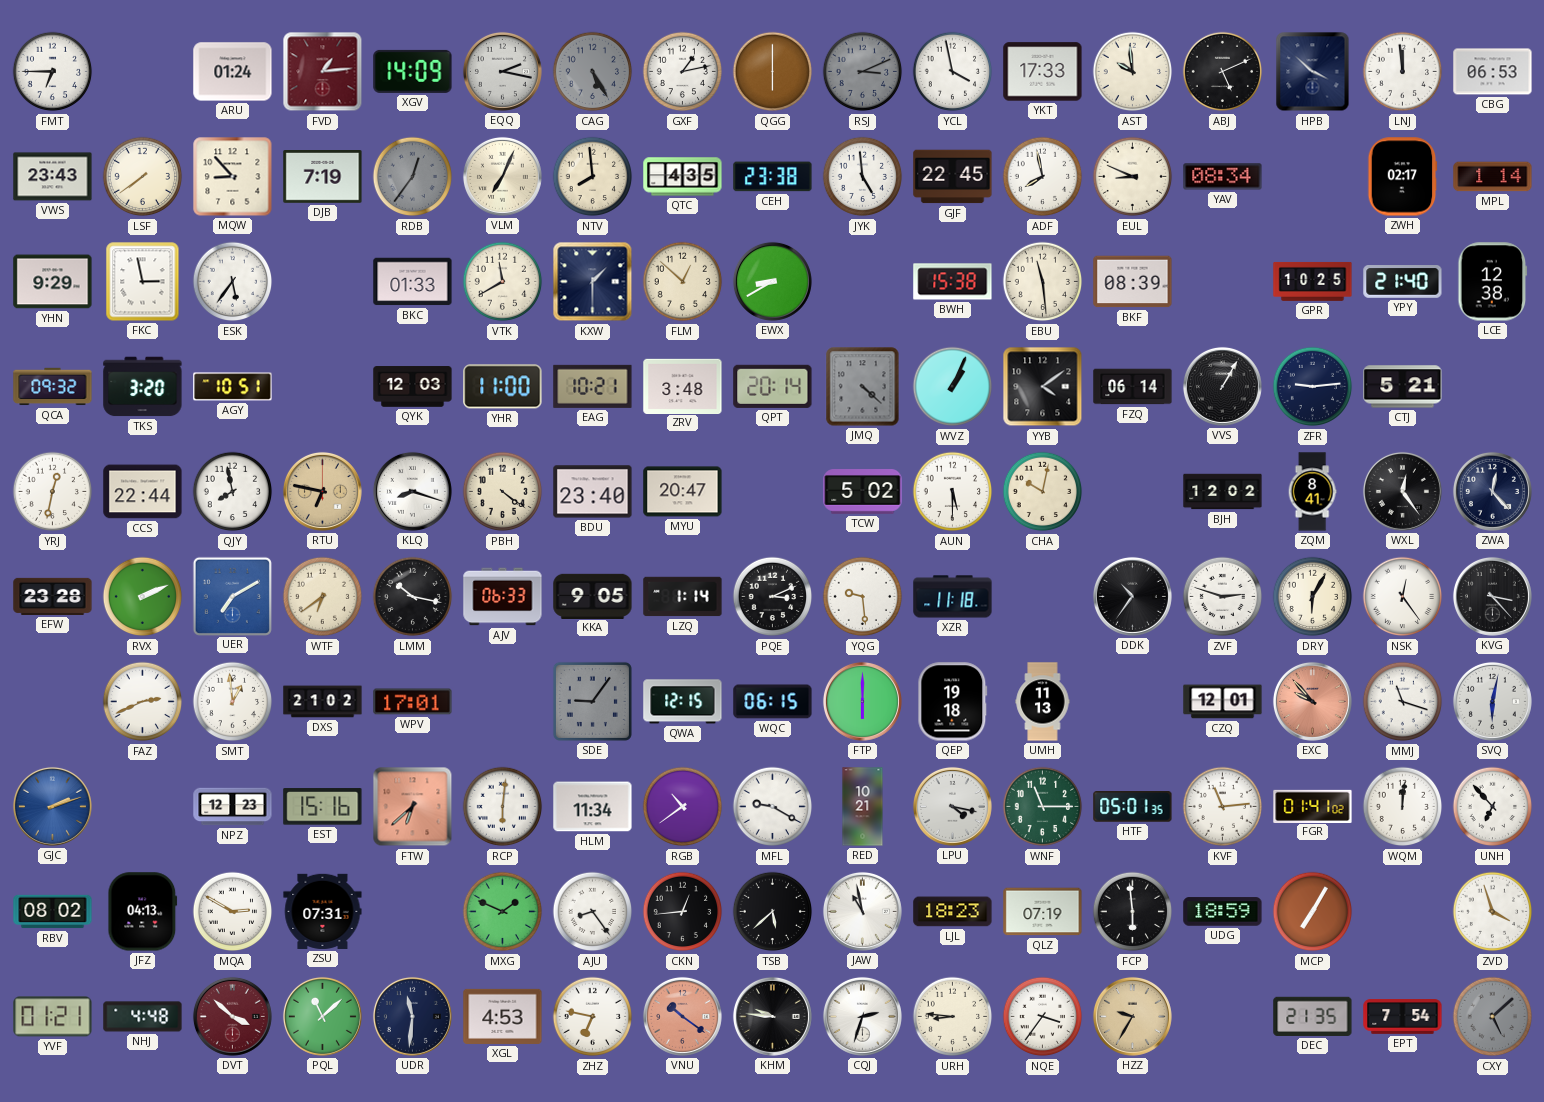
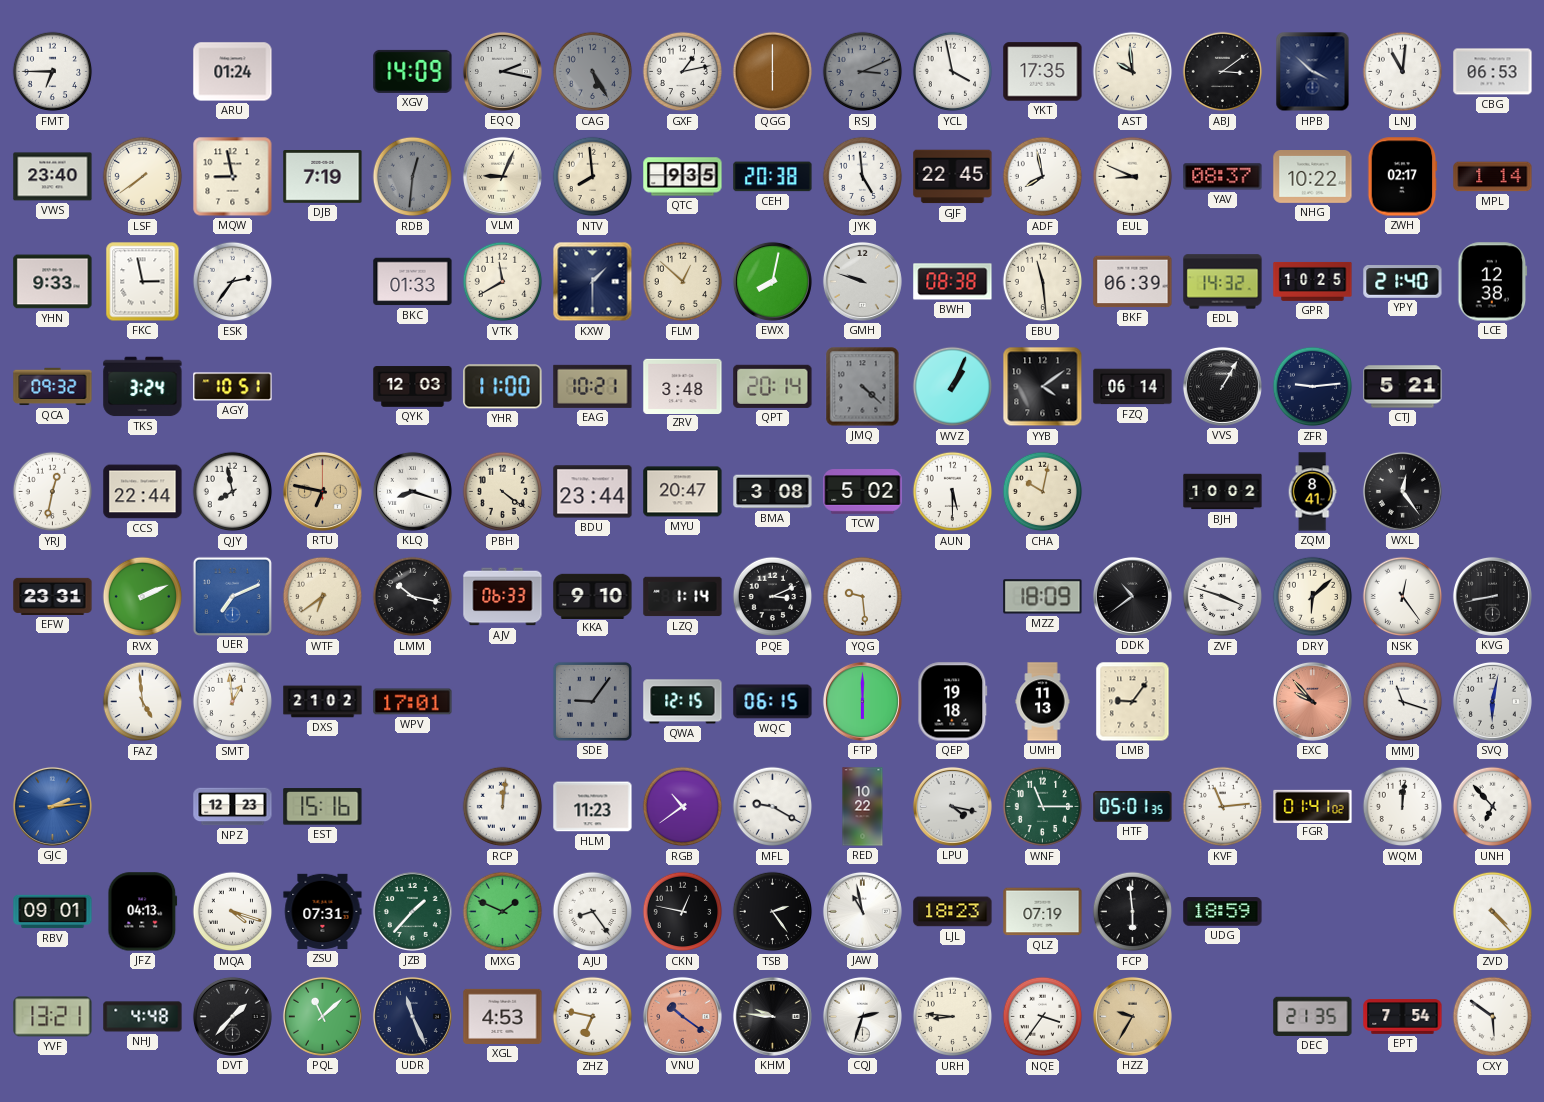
FVD: 1:14 -> none (323, 72)
YKT: 17:33 -> 17:35 (1043, 72)
ABJ: 5:11 -> 3:09 (1223, 72)
LNJ: 11:59 -> 11:01 (1403, 72)
VWS: 23:43 -> 23:40 (53, 177)
MQW: 8:53 -> 8:58 (233, 177)
RDB: 12:36 -> 12:31 (413, 177)
VLM: 7:04 -> 9:04 (502, 176)
QTC: 4:35 -> 9:35 (683, 177)
CEH: 23:38 -> 20:38 (773, 177)
YAV: 08:34 -> 08:37 (1223, 177)
NHG: none -> 10:22 (1313, 177)
YHN: 9:29 -> 9:33 (53, 282)
ESK: 5:36 -> 2:36 (233, 282)
EWX: 8:40 -> 8:02 (772, 281)
GMH: none -> 9:48 (862, 281)
BWH: 15:38 -> 08:38 (953, 282)
BKF: 08:39 -> 06:39 (1133, 282)
EDL: none -> 14:32 (1223, 282)
TKS: 3:20 -> 3:24 (143, 387)
BDU: 23:40 -> 23:44 (593, 492)
BMA: none -> 3:08 (773, 492)
BJH: 12:02 -> 10:02 (1223, 492)
ZWA: 12:23 -> none (1492, 491)
EFW: 23:28 -> 23:31 (53, 596)
UER: 7:10 -> 7:11 (232, 596)
KKA: 9:05 -> 9:10 (593, 596)
XZR: 11:18 -> none (953, 597)
MZZ: none -> 18:09 (1043, 597)
DDK: 10:36 -> 10:39 (1132, 596)
ZVF: 2:48 -> 3:48 (1223, 597)
DRY: 6:05 -> 6:08 (1313, 597)
KVG: 3:23 -> 8:43 (1492, 596)
FAZ: 2:41 -> 4:59 (143, 702)
LMB: none -> 9:06 (1133, 702)
CZQ: 12:01 -> none (1223, 702)
GJC: 2:12 -> 2:14 (52, 806)
FTW: 6:38 -> none (413, 807)
RCP: 6:01 -> 12:01 (503, 807)
HLM: 11:34 -> 11:23 (593, 807)
RED: 10:21 -> 10:22 (863, 807)
RBV: 08:02 -> 09:01 (53, 912)
MQA: 2:50 -> 4:18 (233, 912)
JZB: none -> 1:37 (412, 911)
CKN: 12:44 -> 12:47 (683, 912)
TSB: 5:38 -> 2:24 (773, 912)
MCP: 7:05 -> none (1313, 912)
ZVD: 3:57 -> 4:23 (1493, 912)
YVF: 01:21 -> 13:21 (53, 1017)
DVT: 3:52 -> 1:37 (232, 1016)
DVT dial: burgundy -> black (232, 1016)
UDR: 11:31 -> 11:26 (412, 1016)
CXY: 5:08 -> 5:51 (1493, 1017)
CXY dial: grey -> white (1493, 1017)
